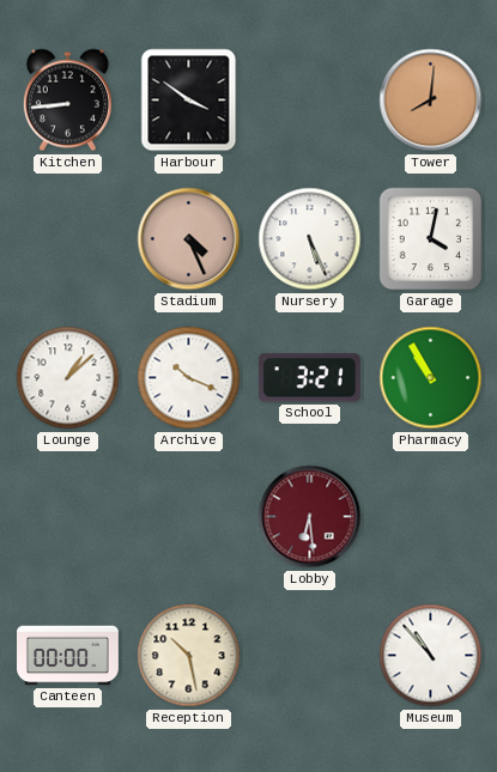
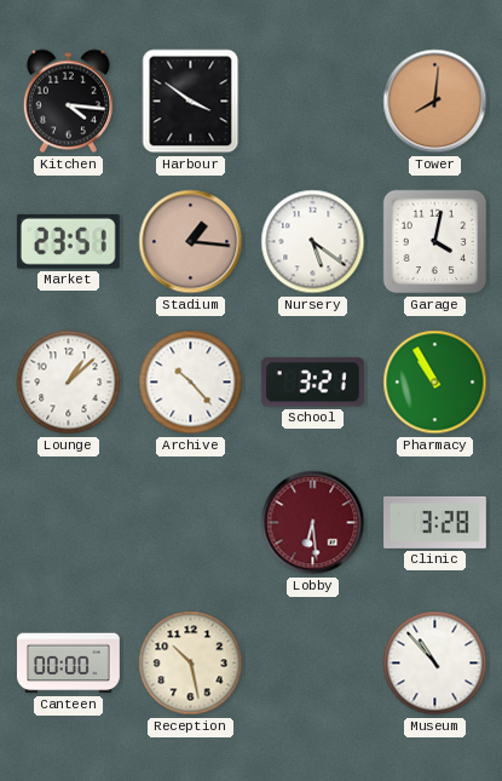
Kitchen: 8:44 -> 4:16 (68, 102)
Market: none -> 23:51 (68, 241)
Stadium: 4:26 -> 1:16 (191, 242)
Nursery: 5:26 -> 5:21 (313, 242)
Archive: 10:19 -> 10:23 (191, 383)
Clinic: none -> 3:28 (435, 522)
